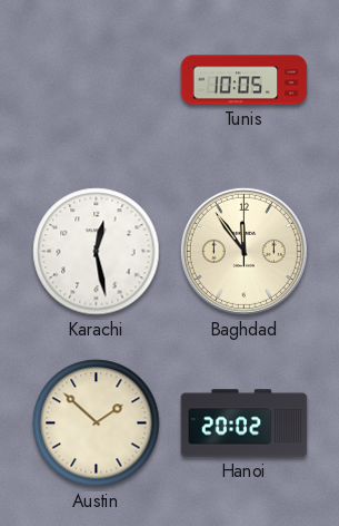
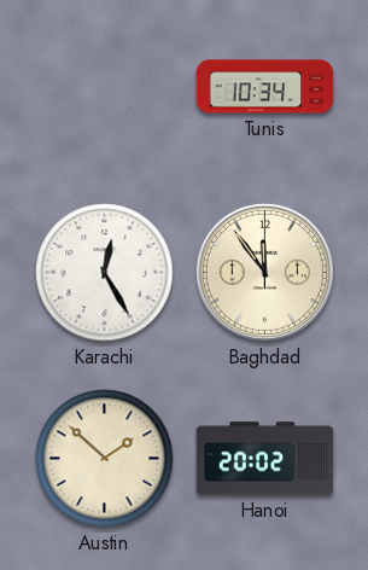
Tunis: 10:05 -> 10:34 (265, 87)
Karachi: 12:28 -> 12:25 (105, 273)
